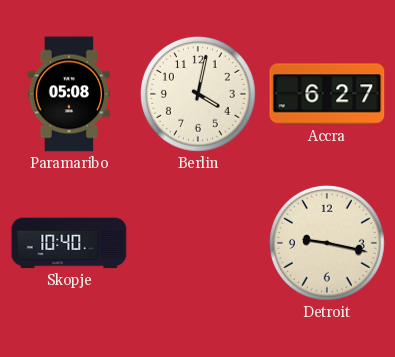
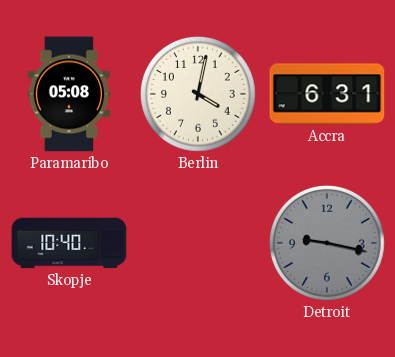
Accra: 6:27 -> 6:31 (327, 94)
Detroit dial: cream -> grey (327, 243)
